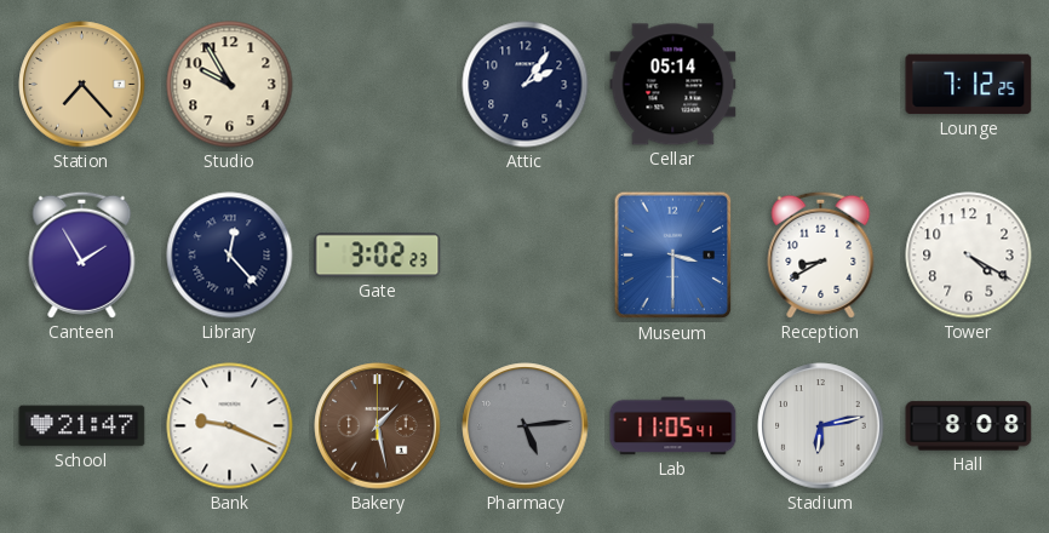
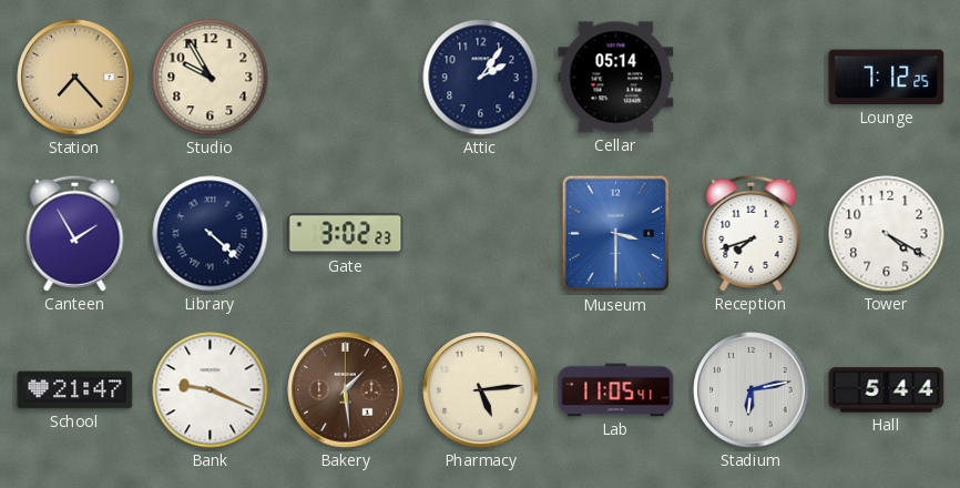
Library: 12:23 -> 4:22 (211, 234)
Reception: 8:40 -> 7:42 (752, 233)
Bakery: 1:28 -> 1:29 (346, 390)
Pharmacy dial: grey -> cream (481, 390)
Hall: 8:08 -> 5:44 (887, 390)
